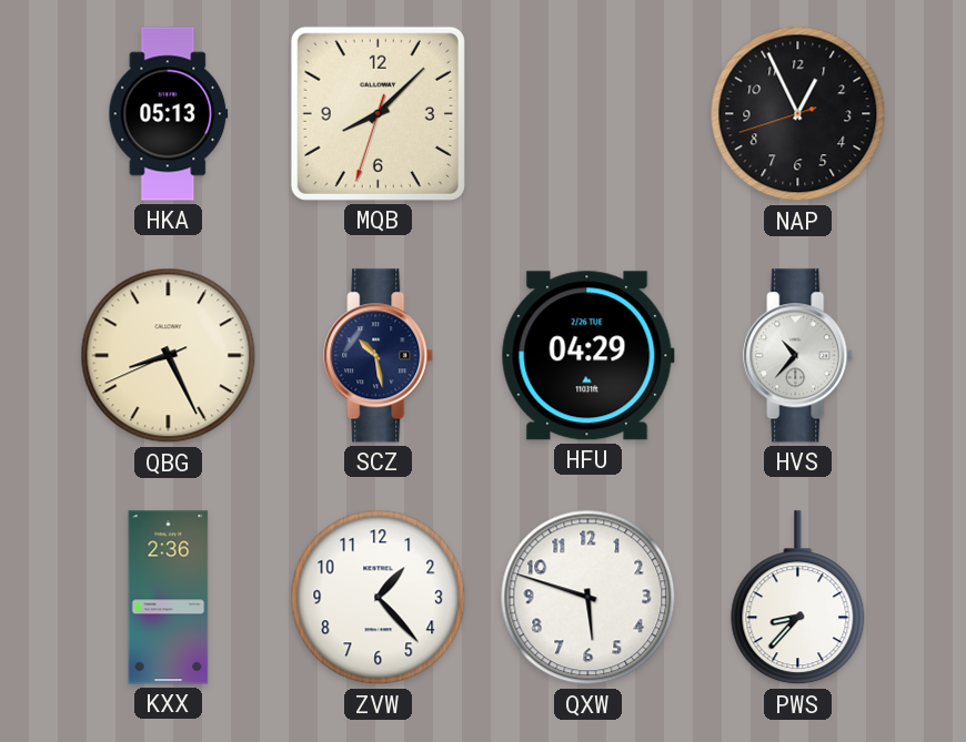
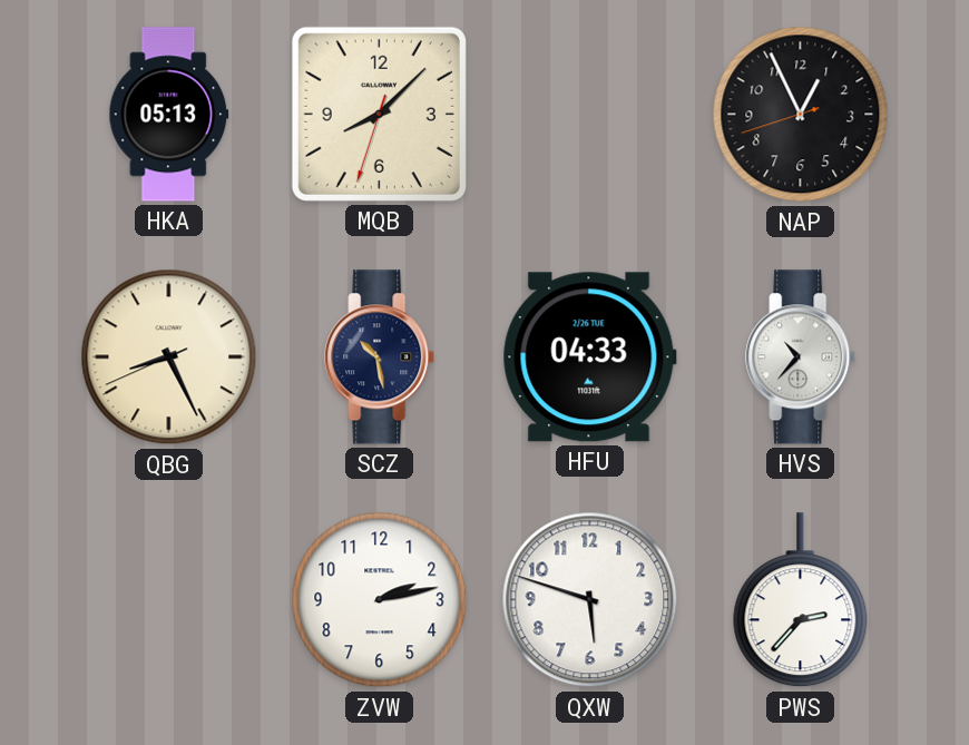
HFU: 04:29 -> 04:33 (589, 357)
KXX: 2:36 -> none (169, 598)
ZVW: 1:23 -> 2:13 (380, 600)
PWS: 8:37 -> 2:37 (801, 600)
